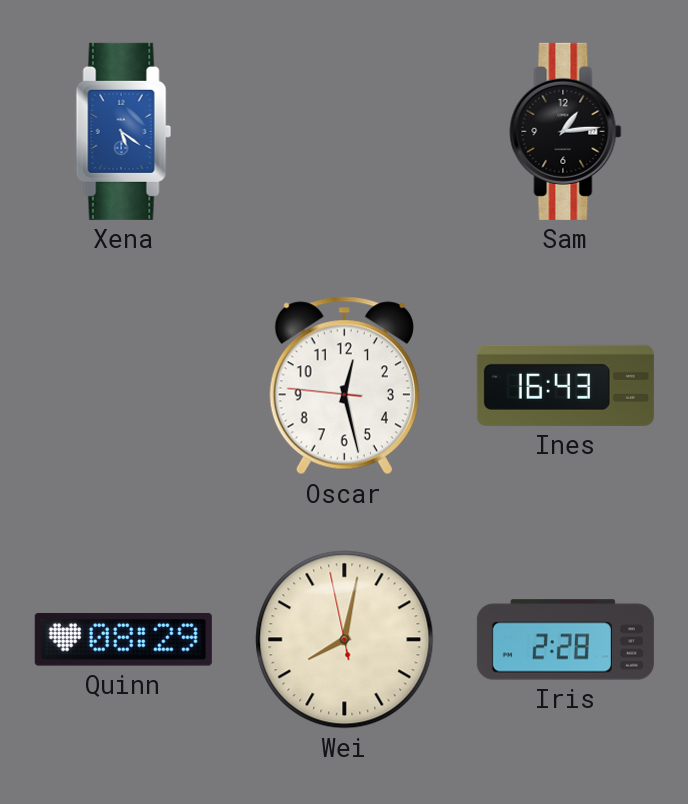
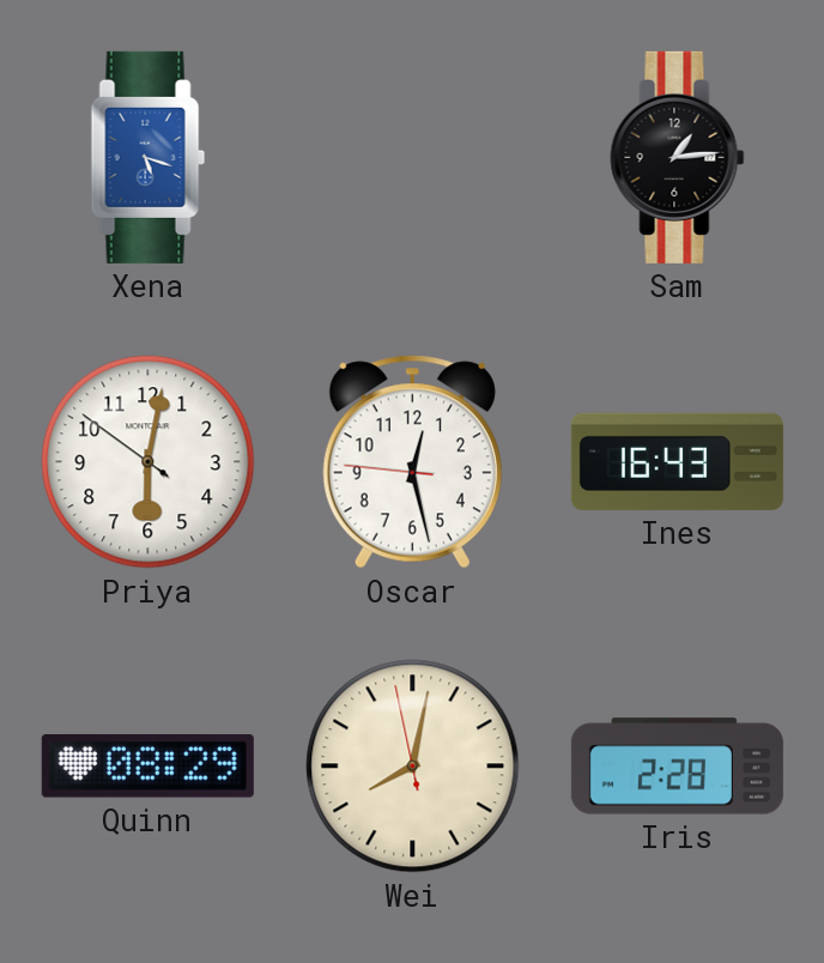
Xena: 5:21 -> 5:18 (147, 157)
Priya: none -> 6:01 (149, 462)
